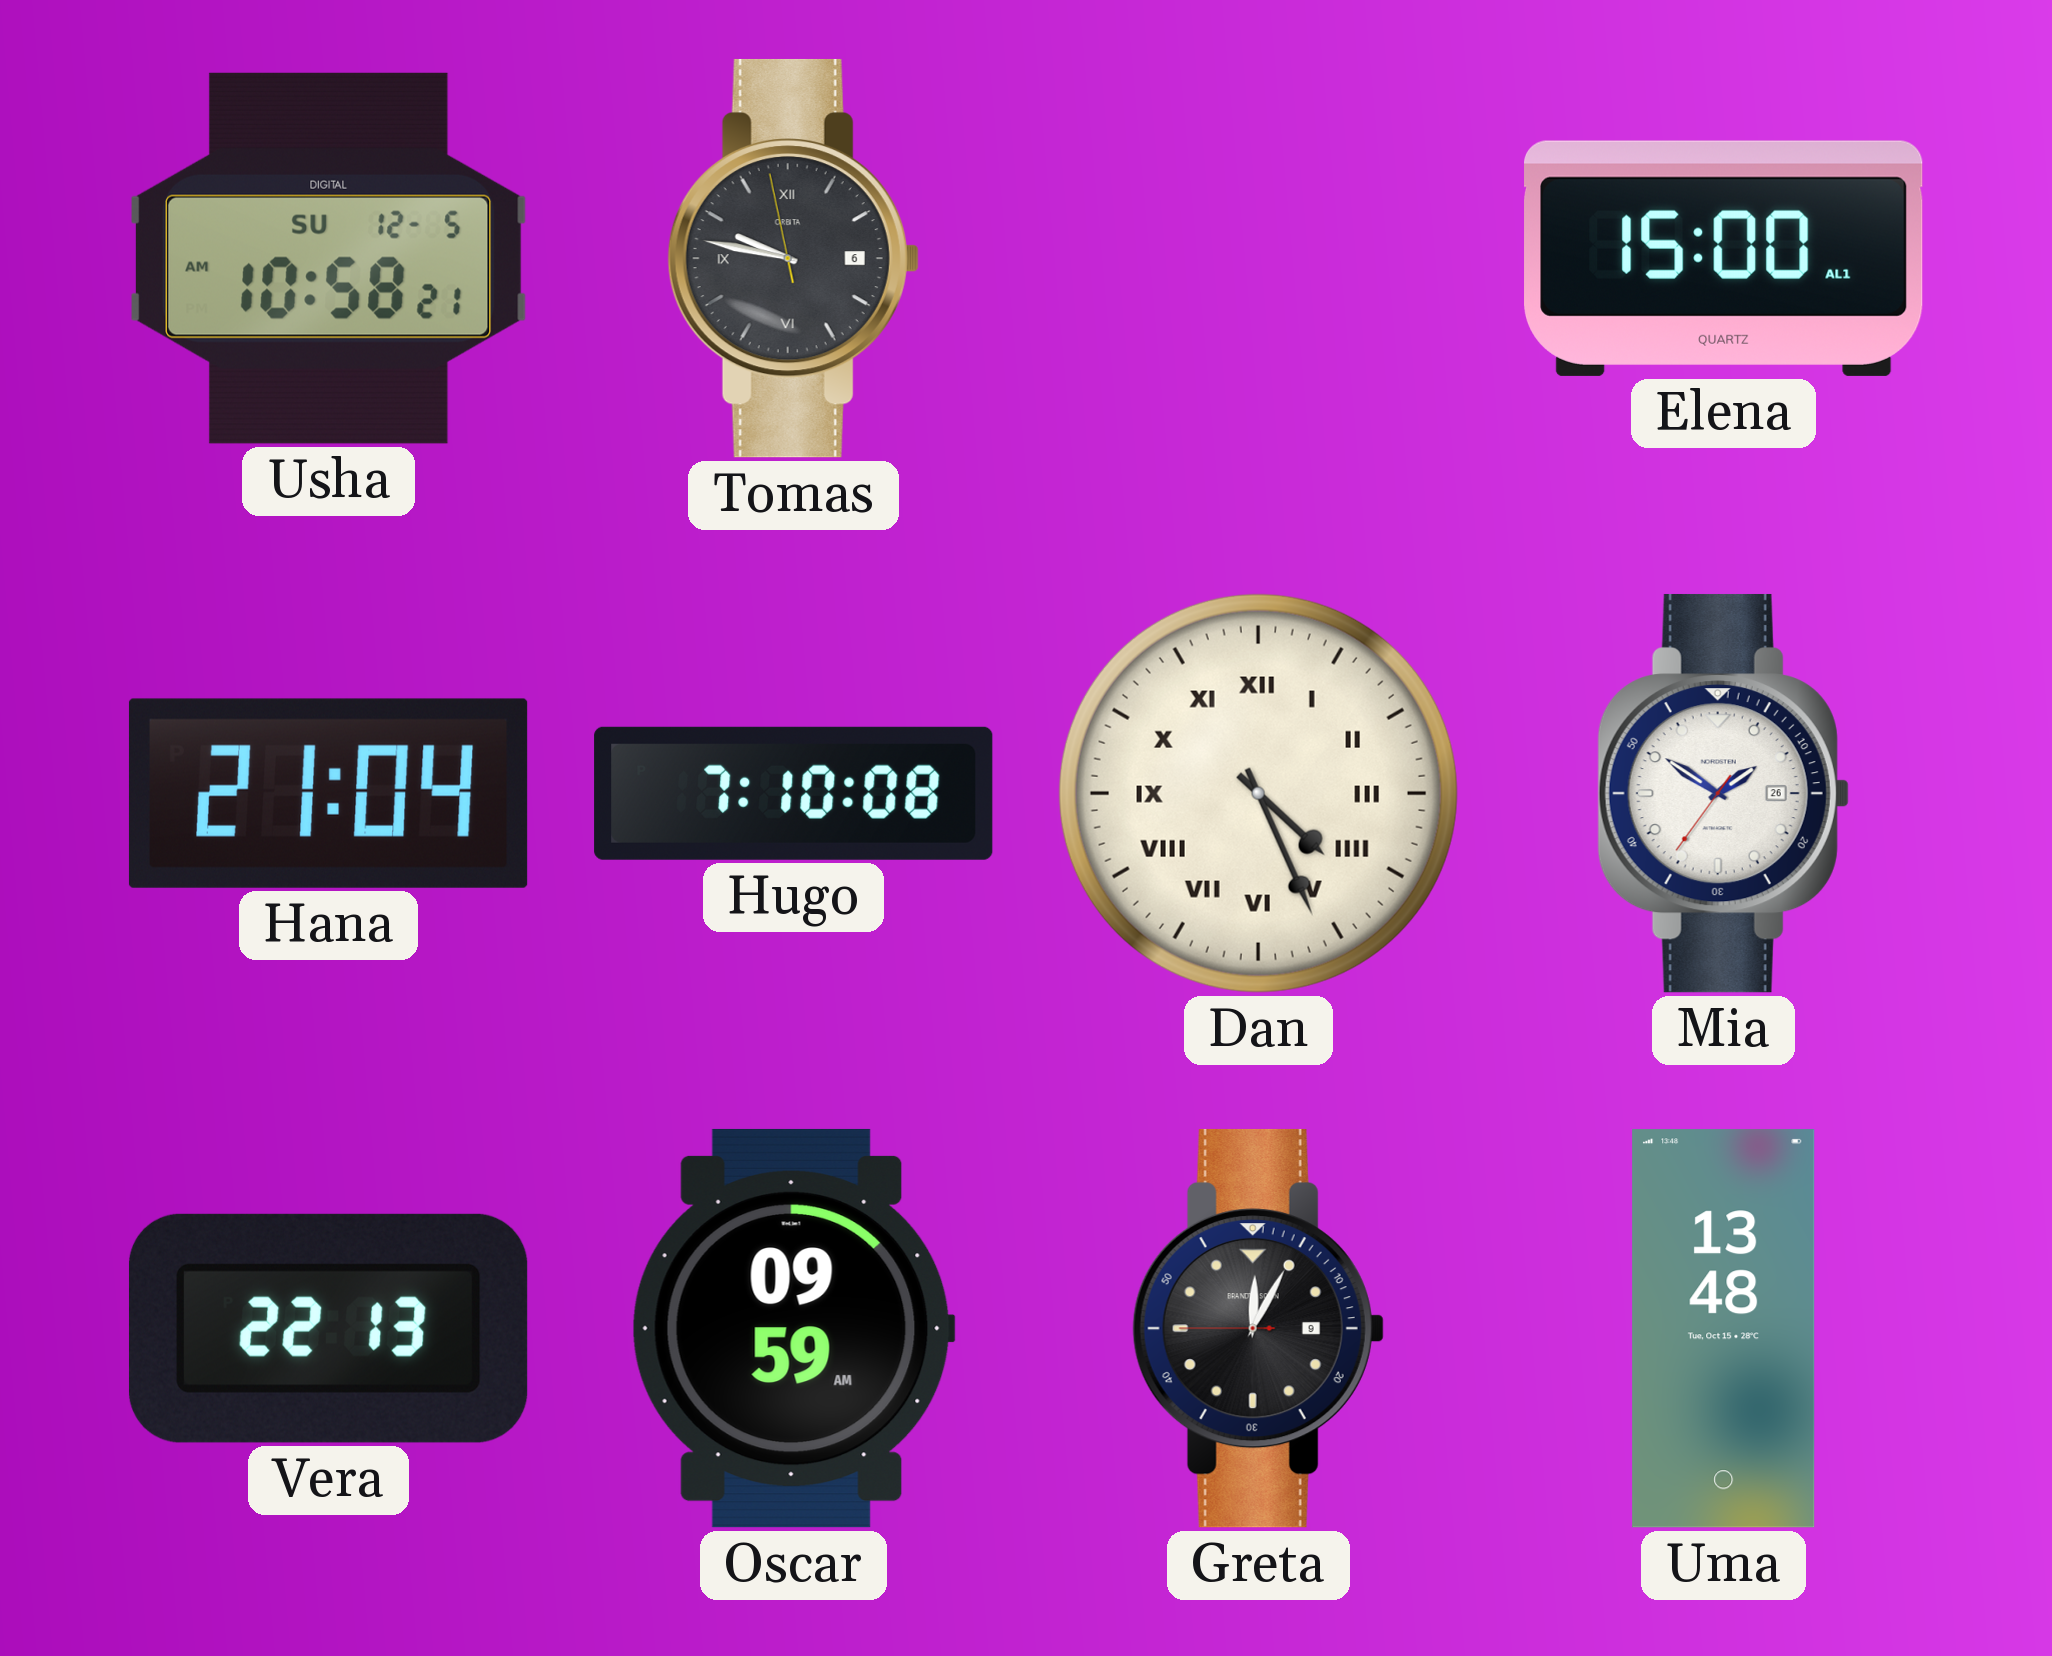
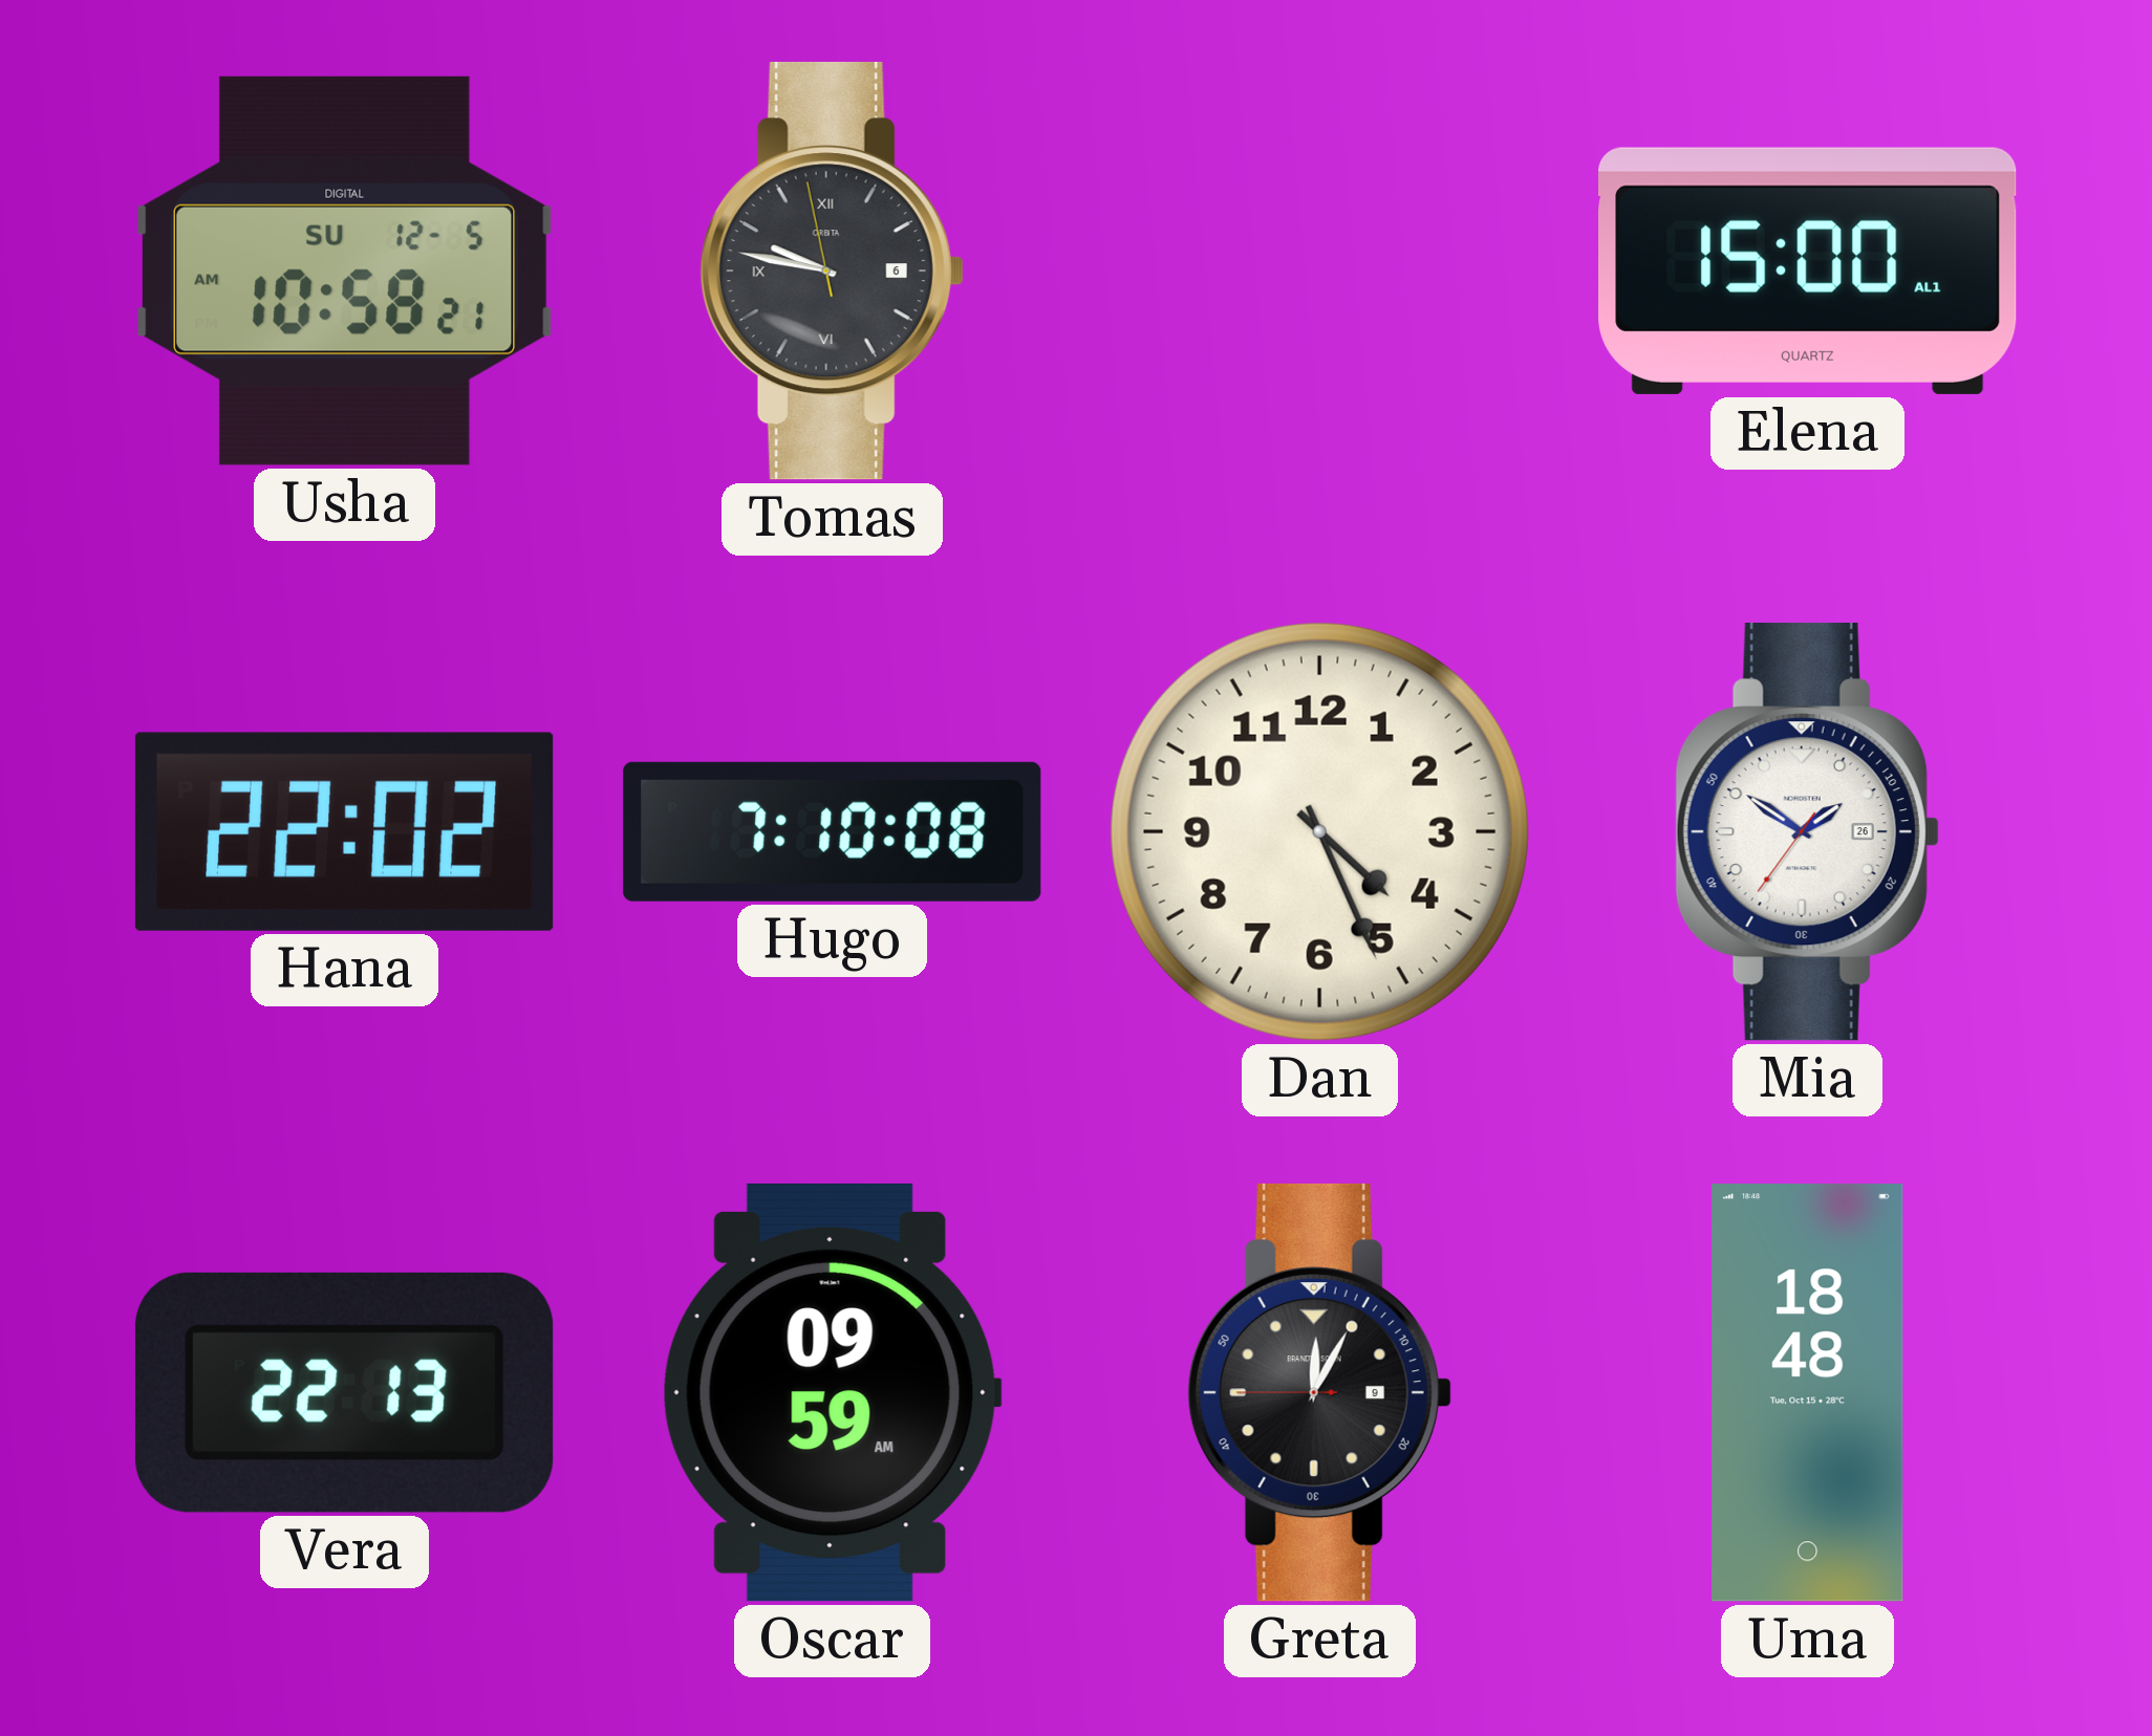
Hana: 21:04 -> 22:02 (344, 831)
Dan numerals: Roman -> Arabic (1319, 831)
Uma: 13:48 -> 18:48 (1808, 1393)
